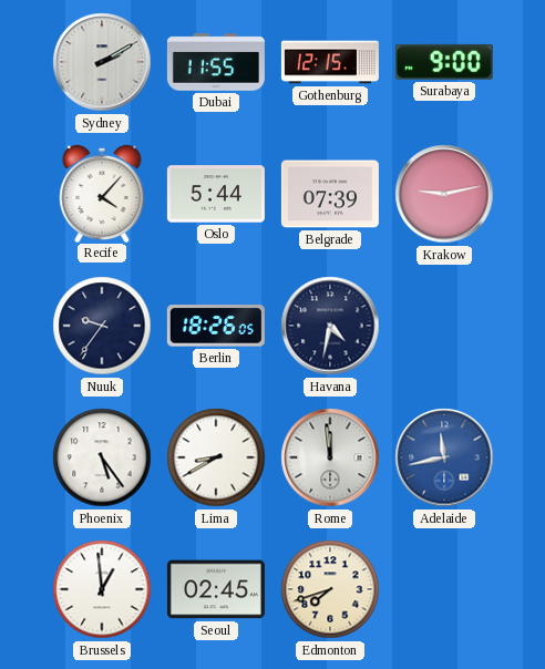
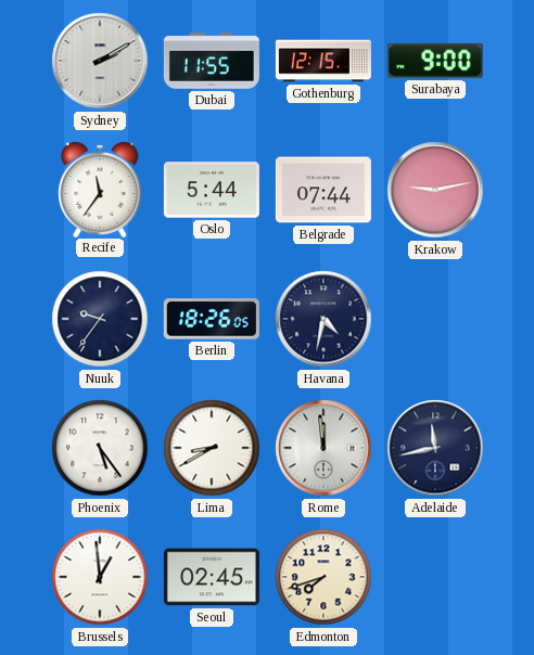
Recife: 4:07 -> 11:36 (100, 189)
Belgrade: 07:39 -> 07:44 (323, 190)
Adelaide dial: blue -> navy (435, 448)
